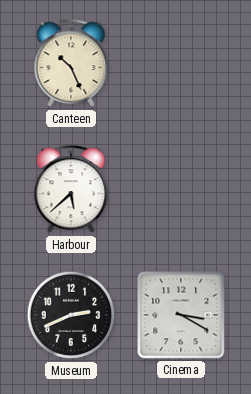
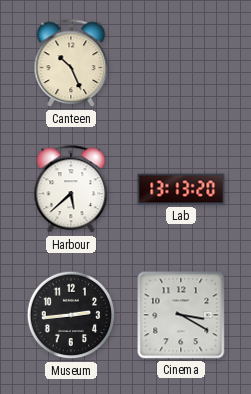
Lab: none -> 13:13 (181, 189)
Museum: 2:41 -> 2:44 (71, 315)
